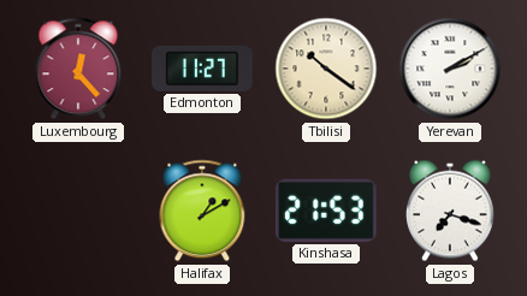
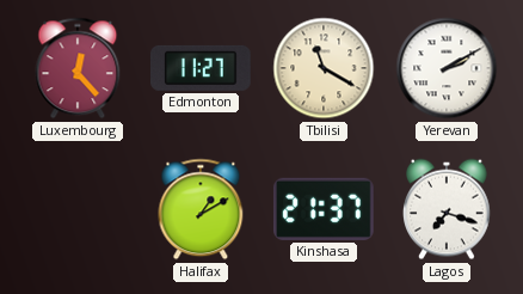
Tbilisi: 10:21 -> 11:20 (324, 68)
Kinshasa: 21:53 -> 21:37 (324, 209)
